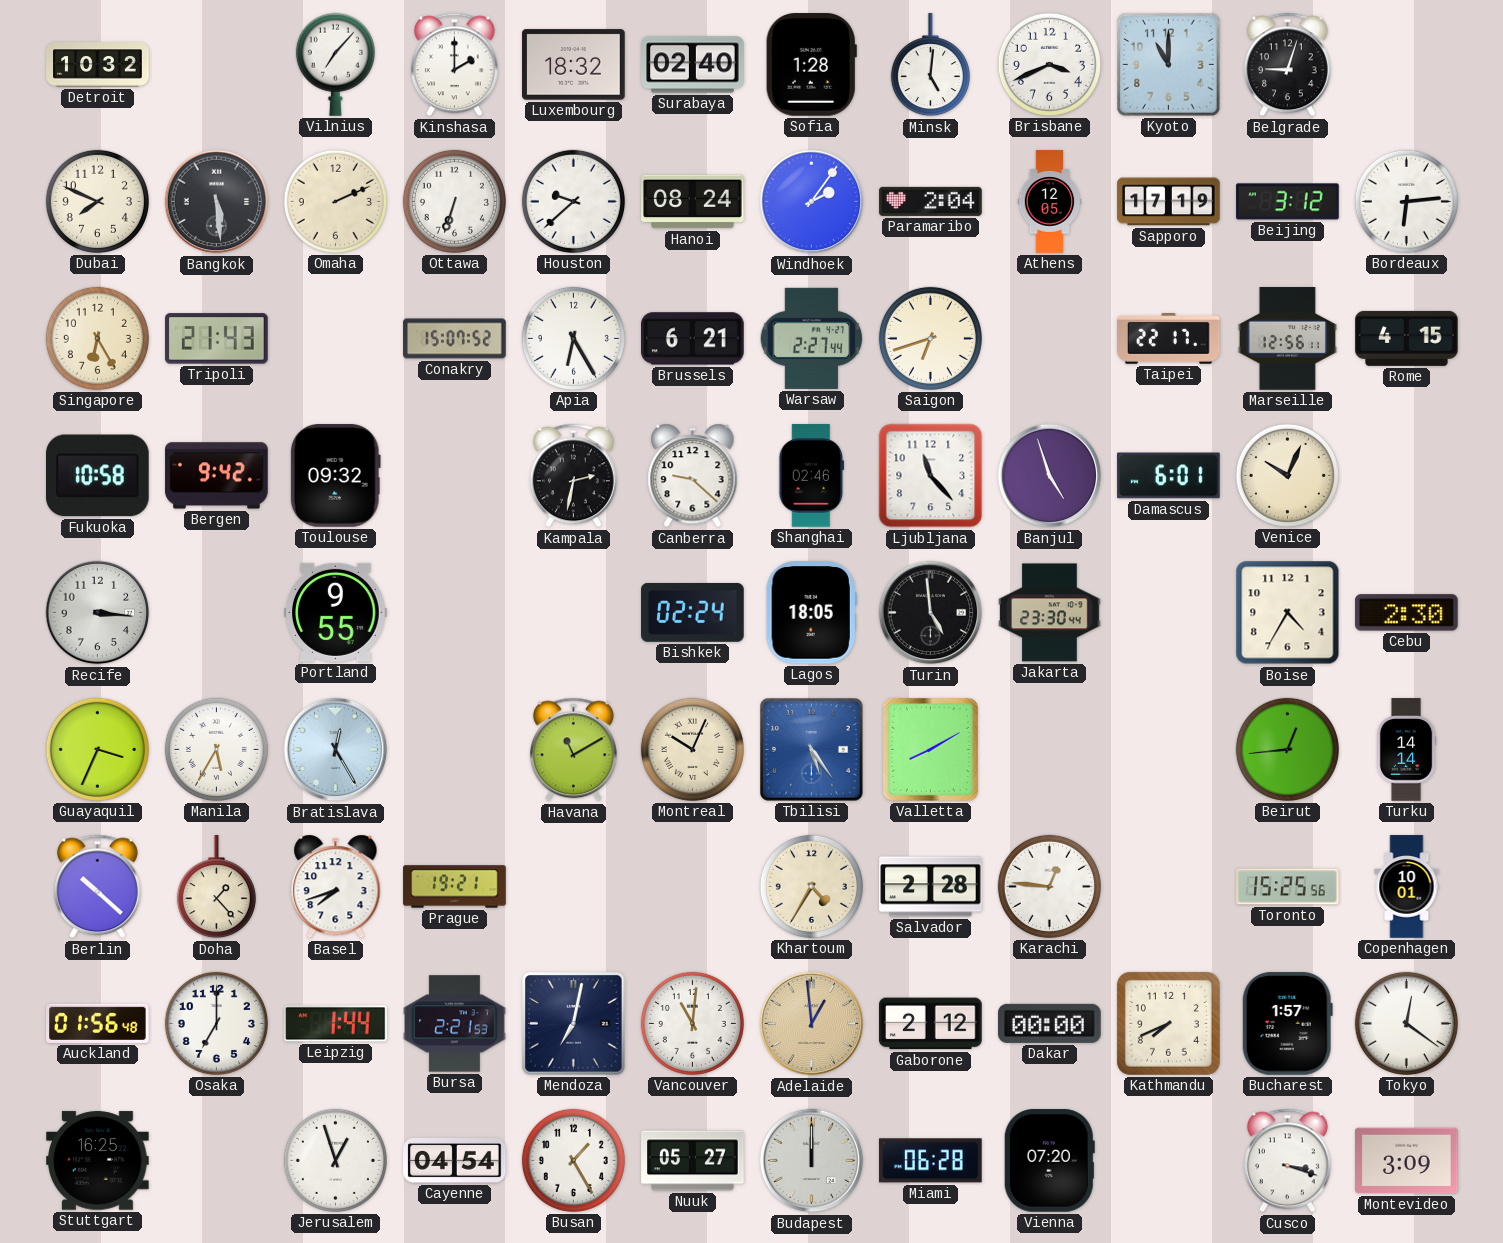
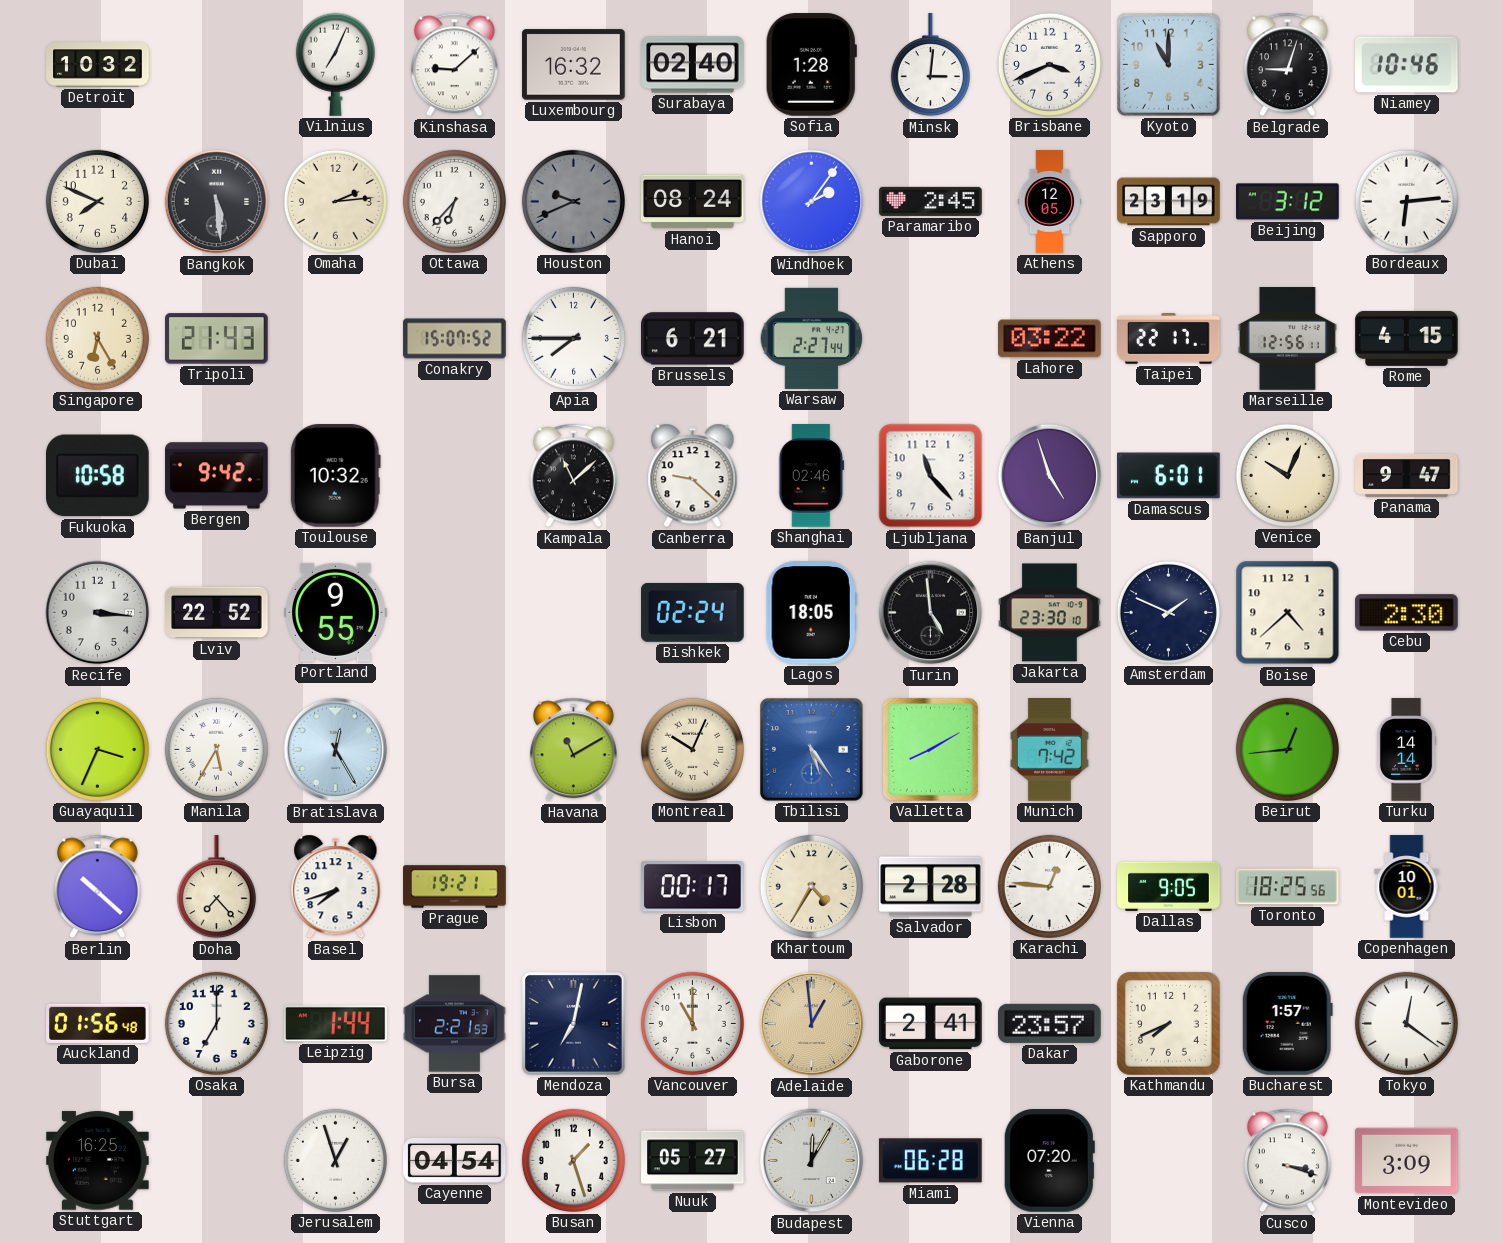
Vilnius: 7:07 -> 7:04 (335, 64)
Kinshasa: 2:00 -> 9:08 (454, 65)
Luxembourg: 18:32 -> 16:32 (574, 65)
Minsk: 5:01 -> 3:01 (930, 65)
Niamey: none -> 10:46 (1407, 65)
Omaha: 2:11 -> 2:14 (335, 201)
Ottawa: 6:33 -> 6:37 (454, 201)
Houston: 9:38 -> 9:41 (573, 201)
Houston dial: white -> grey (573, 201)
Paramaribo: 2:04 -> 2:45 (931, 201)
Sapporo: 17:19 -> 23:19 (1169, 202)
Apia: 6:25 -> 7:45 (573, 338)
Saigon: 6:42 -> none (930, 338)
Lahore: none -> 03:22 (1050, 339)
Toulouse: 09:32 -> 10:32 (335, 476)
Kampala: 2:32 -> 11:08 (573, 476)
Panama: none -> 9:47 (1407, 476)
Lviv: none -> 22:52 (217, 613)
Jakarta: 23:30:44 -> 23:30:10 (1050, 613)
Amsterdam: none -> 1:49 (1168, 612)
Boise: 4:35 -> 4:38 (1288, 613)
Munich: none -> 7:42 (1049, 750)
Doha: 1:23 -> 7:23 (216, 887)
Lisbon: none -> 00:17 (693, 887)
Dallas: none -> 9:05 (1169, 886)
Toronto: 15:25 -> 18:25 (1288, 887)
Vancouver: 11:01 -> 11:00 (692, 1023)
Gaborone: 2:12 -> 2:41 (931, 1024)
Dakar: 00:00 -> 23:57 (1050, 1023)
Busan: 1:25 -> 1:27 (573, 1160)
Budapest: 12:00 -> 12:05 (812, 1161)
